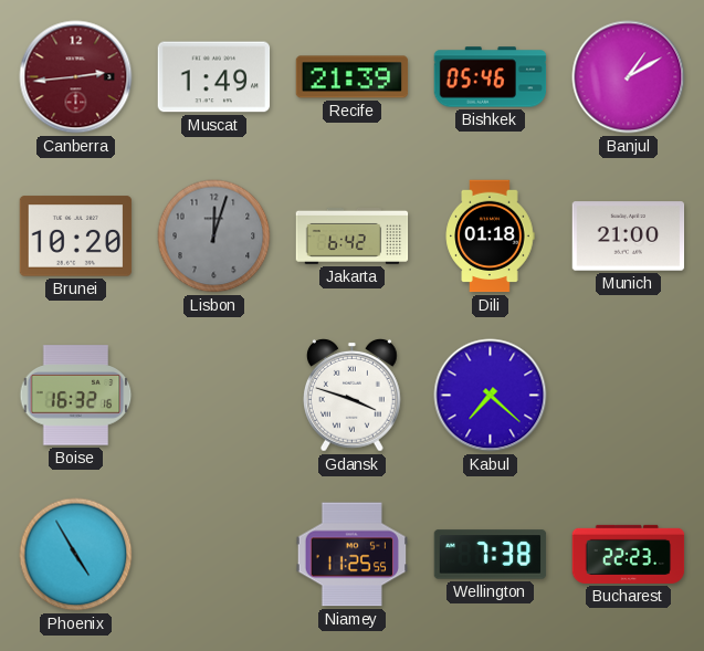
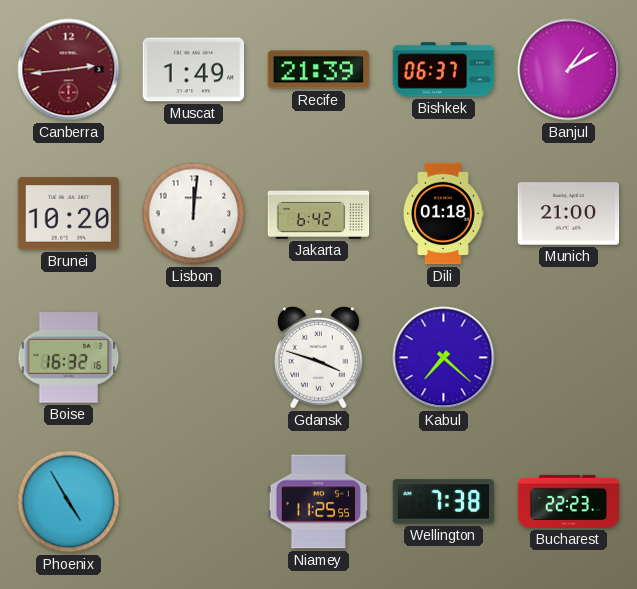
Bishkek: 05:46 -> 06:37 (444, 70)
Lisbon: 12:03 -> 12:01 (194, 214)
Lisbon dial: grey -> white (194, 214)
